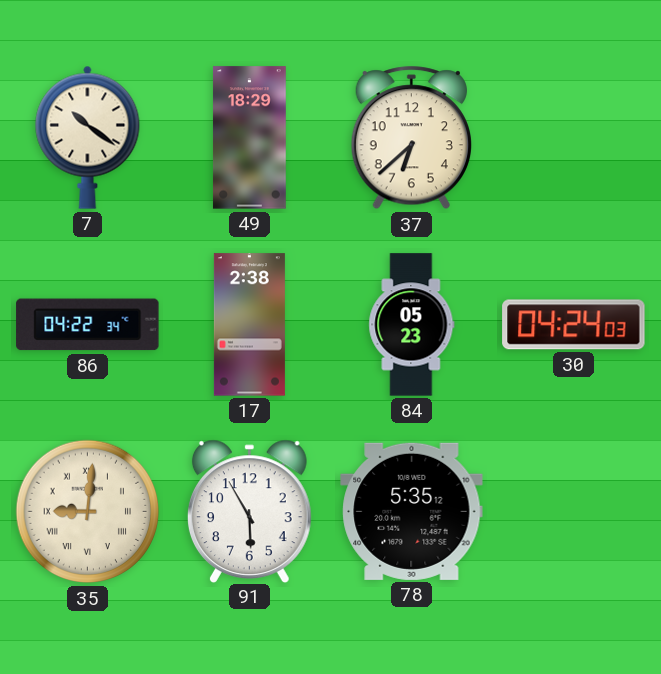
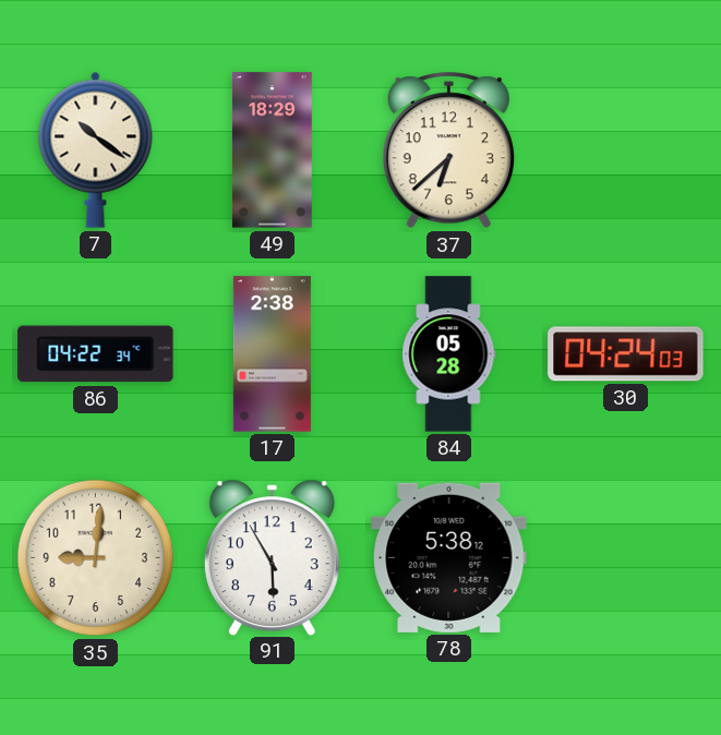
84: 05:23 -> 05:28 (449, 354)
35 numerals: Roman -> Arabic (96, 558)
78: 5:35 -> 5:38 (449, 557)
